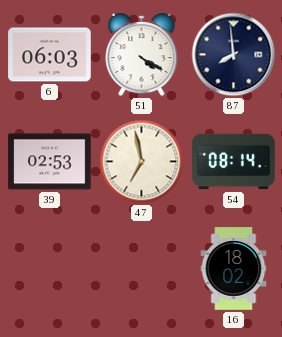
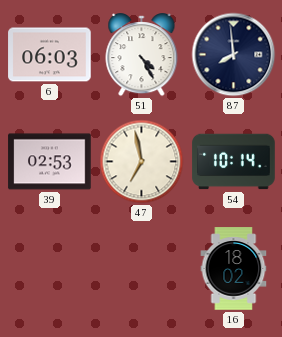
51: 4:20 -> 4:25 (142, 55)
54: 08:14 -> 10:14 (234, 162)
